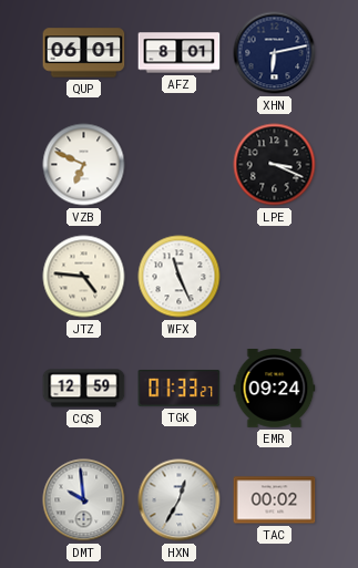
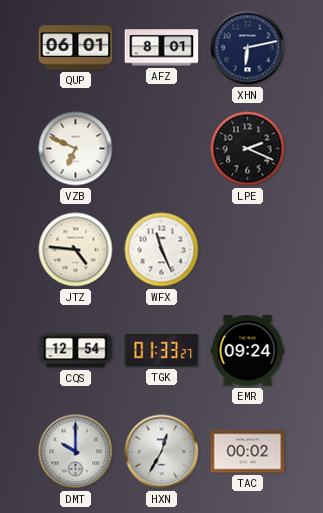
LPE: 3:19 -> 2:19 (248, 149)
CQS: 12:59 -> 12:54 (76, 351)
DMT: 9:59 -> 10:00 (76, 452)
